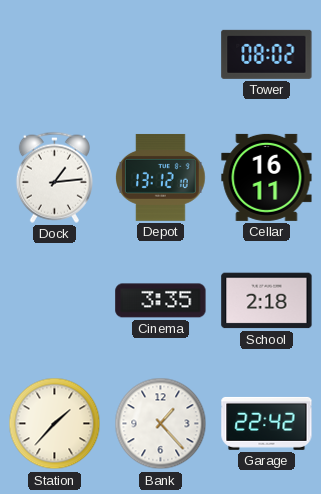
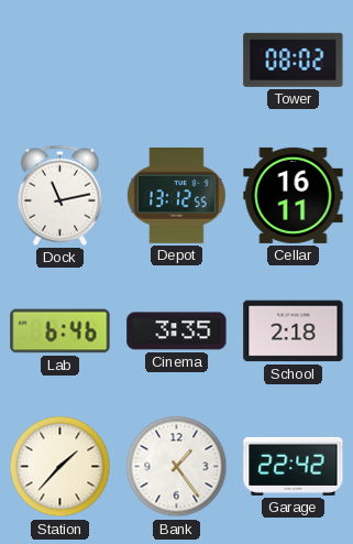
Dock: 1:14 -> 11:13 (59, 195)
Depot: 13:12:10 -> 13:12:55 (177, 195)
Lab: none -> 6:46 (60, 331)
Bank: 1:23 -> 1:24 (177, 467)
